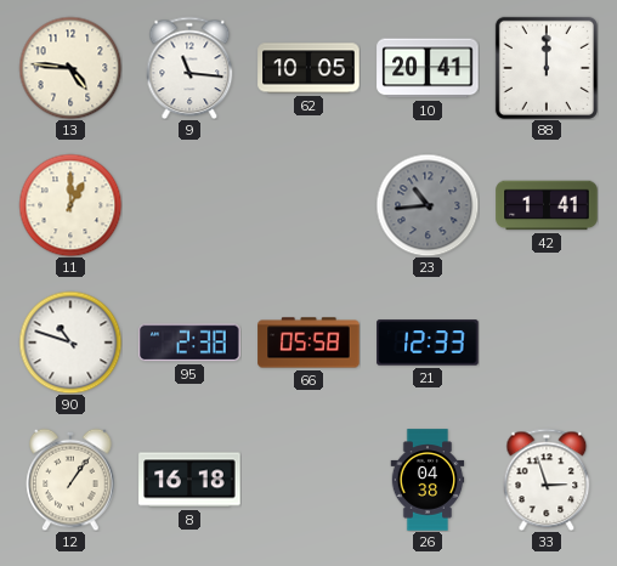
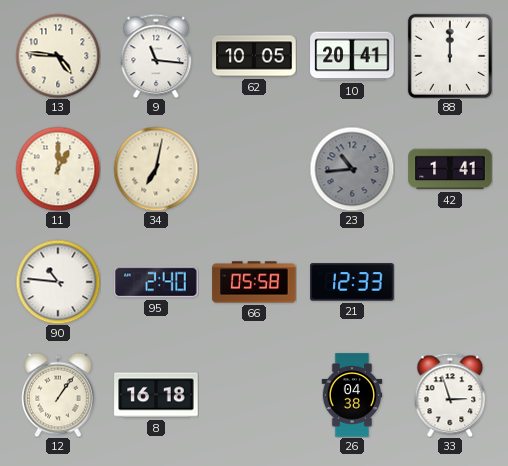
34: none -> 7:02 (156, 169)
90: 10:48 -> 10:46 (58, 282)
95: 2:38 -> 2:40 (156, 282)
